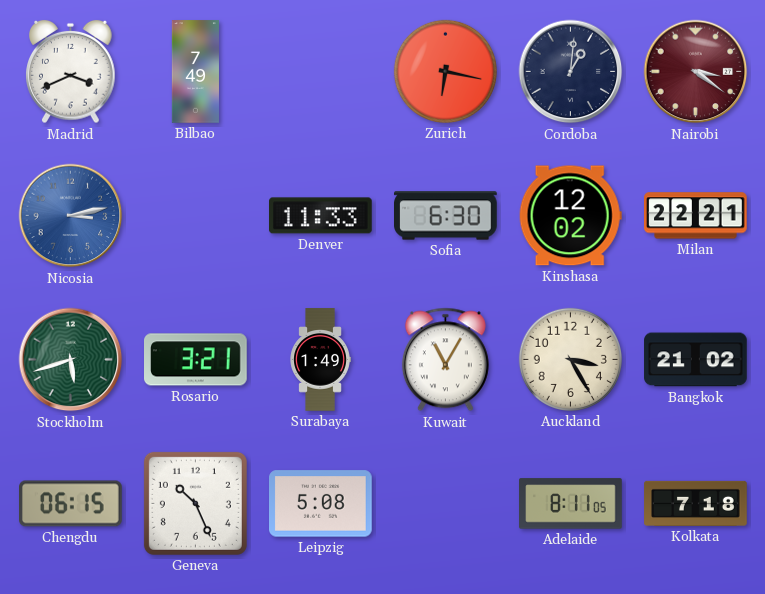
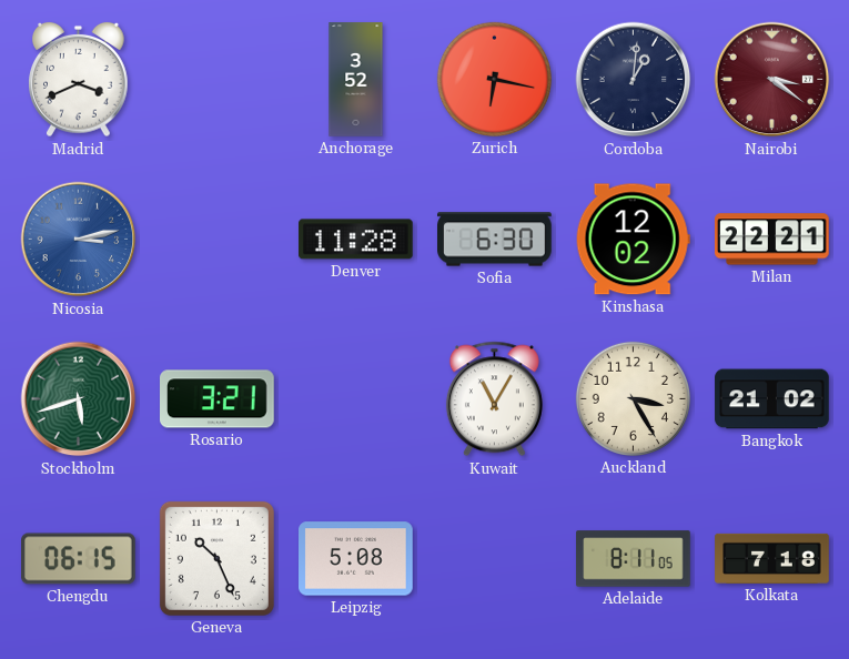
Bilbao: 7:49 -> none (195, 72)
Anchorage: none -> 3:52 (356, 80)
Denver: 11:33 -> 11:28 (356, 240)
Surabaya: 1:49 -> none (320, 360)
